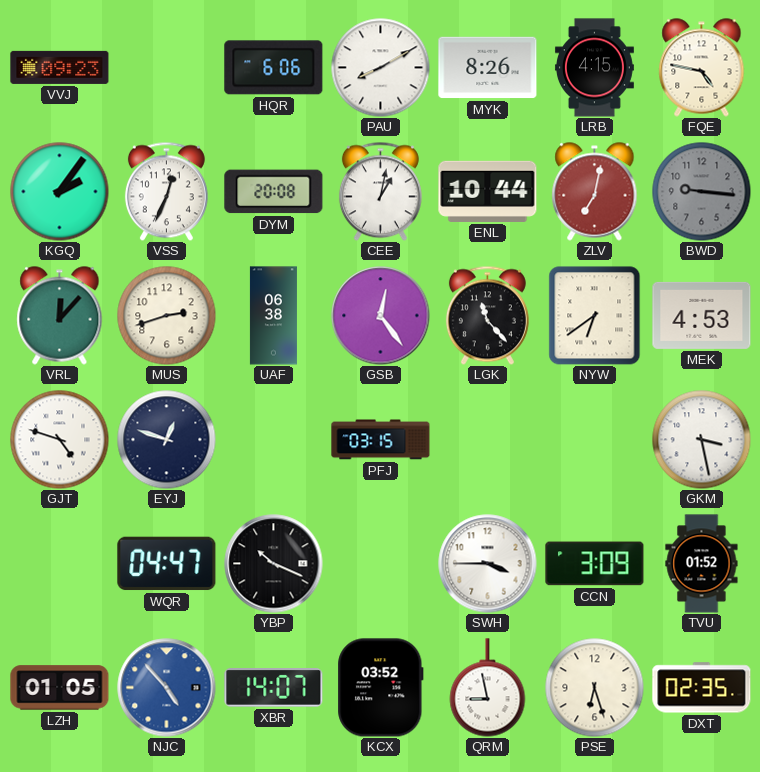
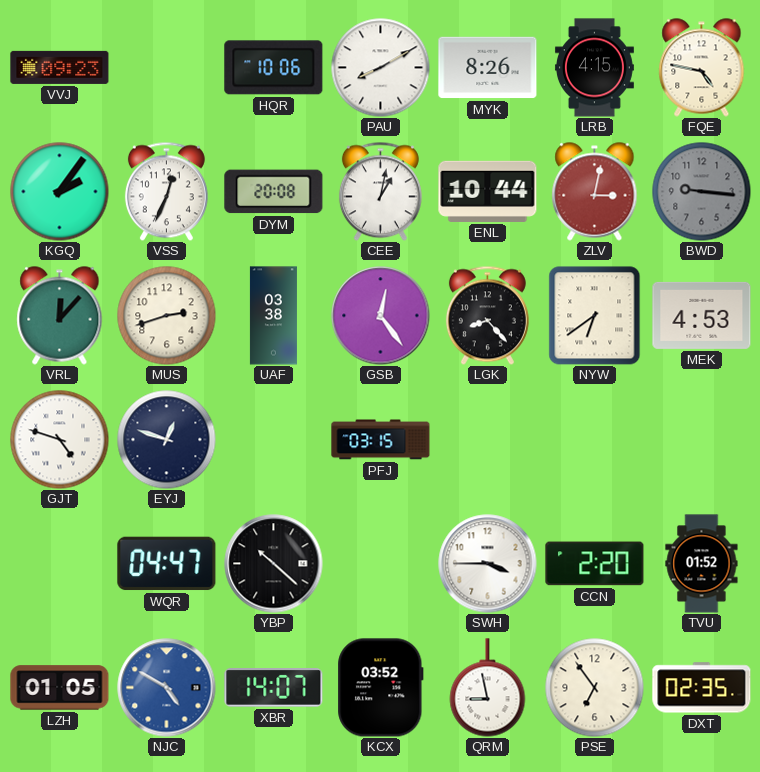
HQR: 6:06 -> 10:06 (274, 68)
ZLV: 7:02 -> 3:02 (595, 192)
UAF: 06:38 -> 03:38 (273, 316)
LGK: 11:23 -> 8:23 (487, 315)
GKM: 3:28 -> none (702, 440)
YBP: 10:19 -> 10:22 (274, 564)
CCN: 3:09 -> 2:20 (595, 564)
NJC: 4:53 -> 4:50 (167, 688)
PSE: 6:27 -> 6:54 (595, 688)
